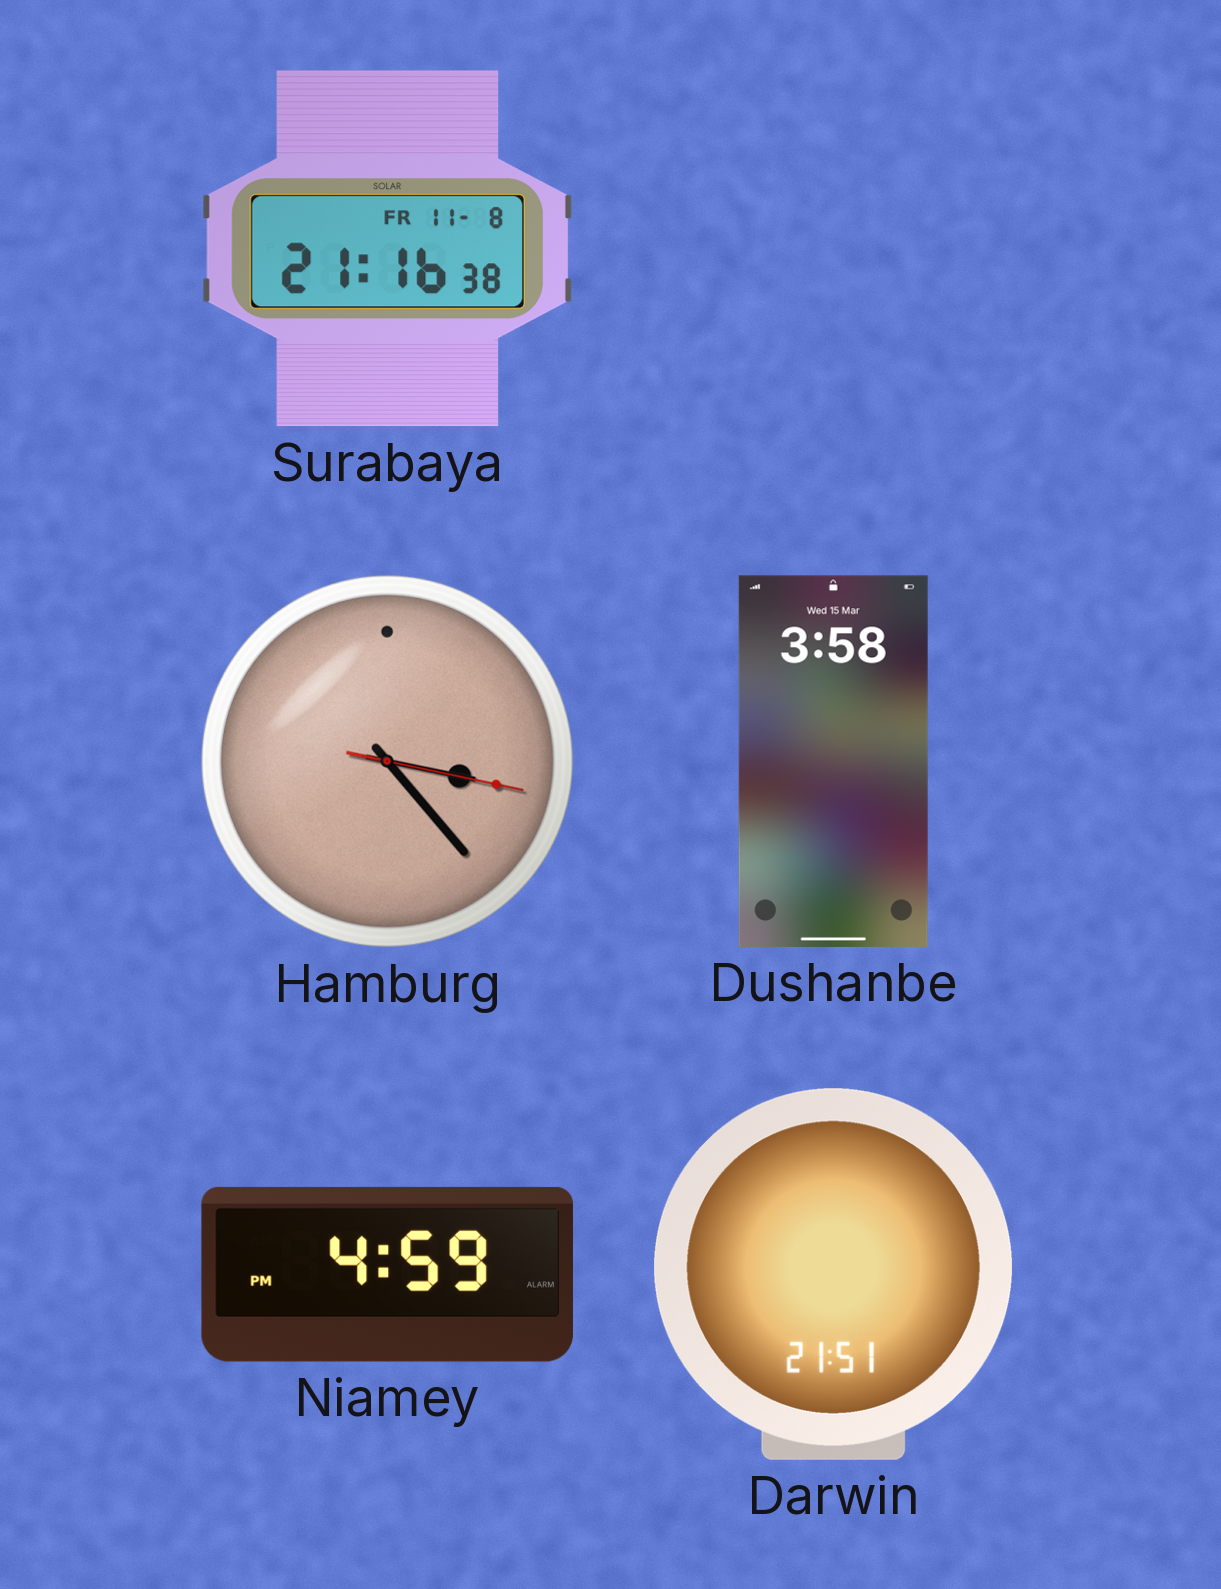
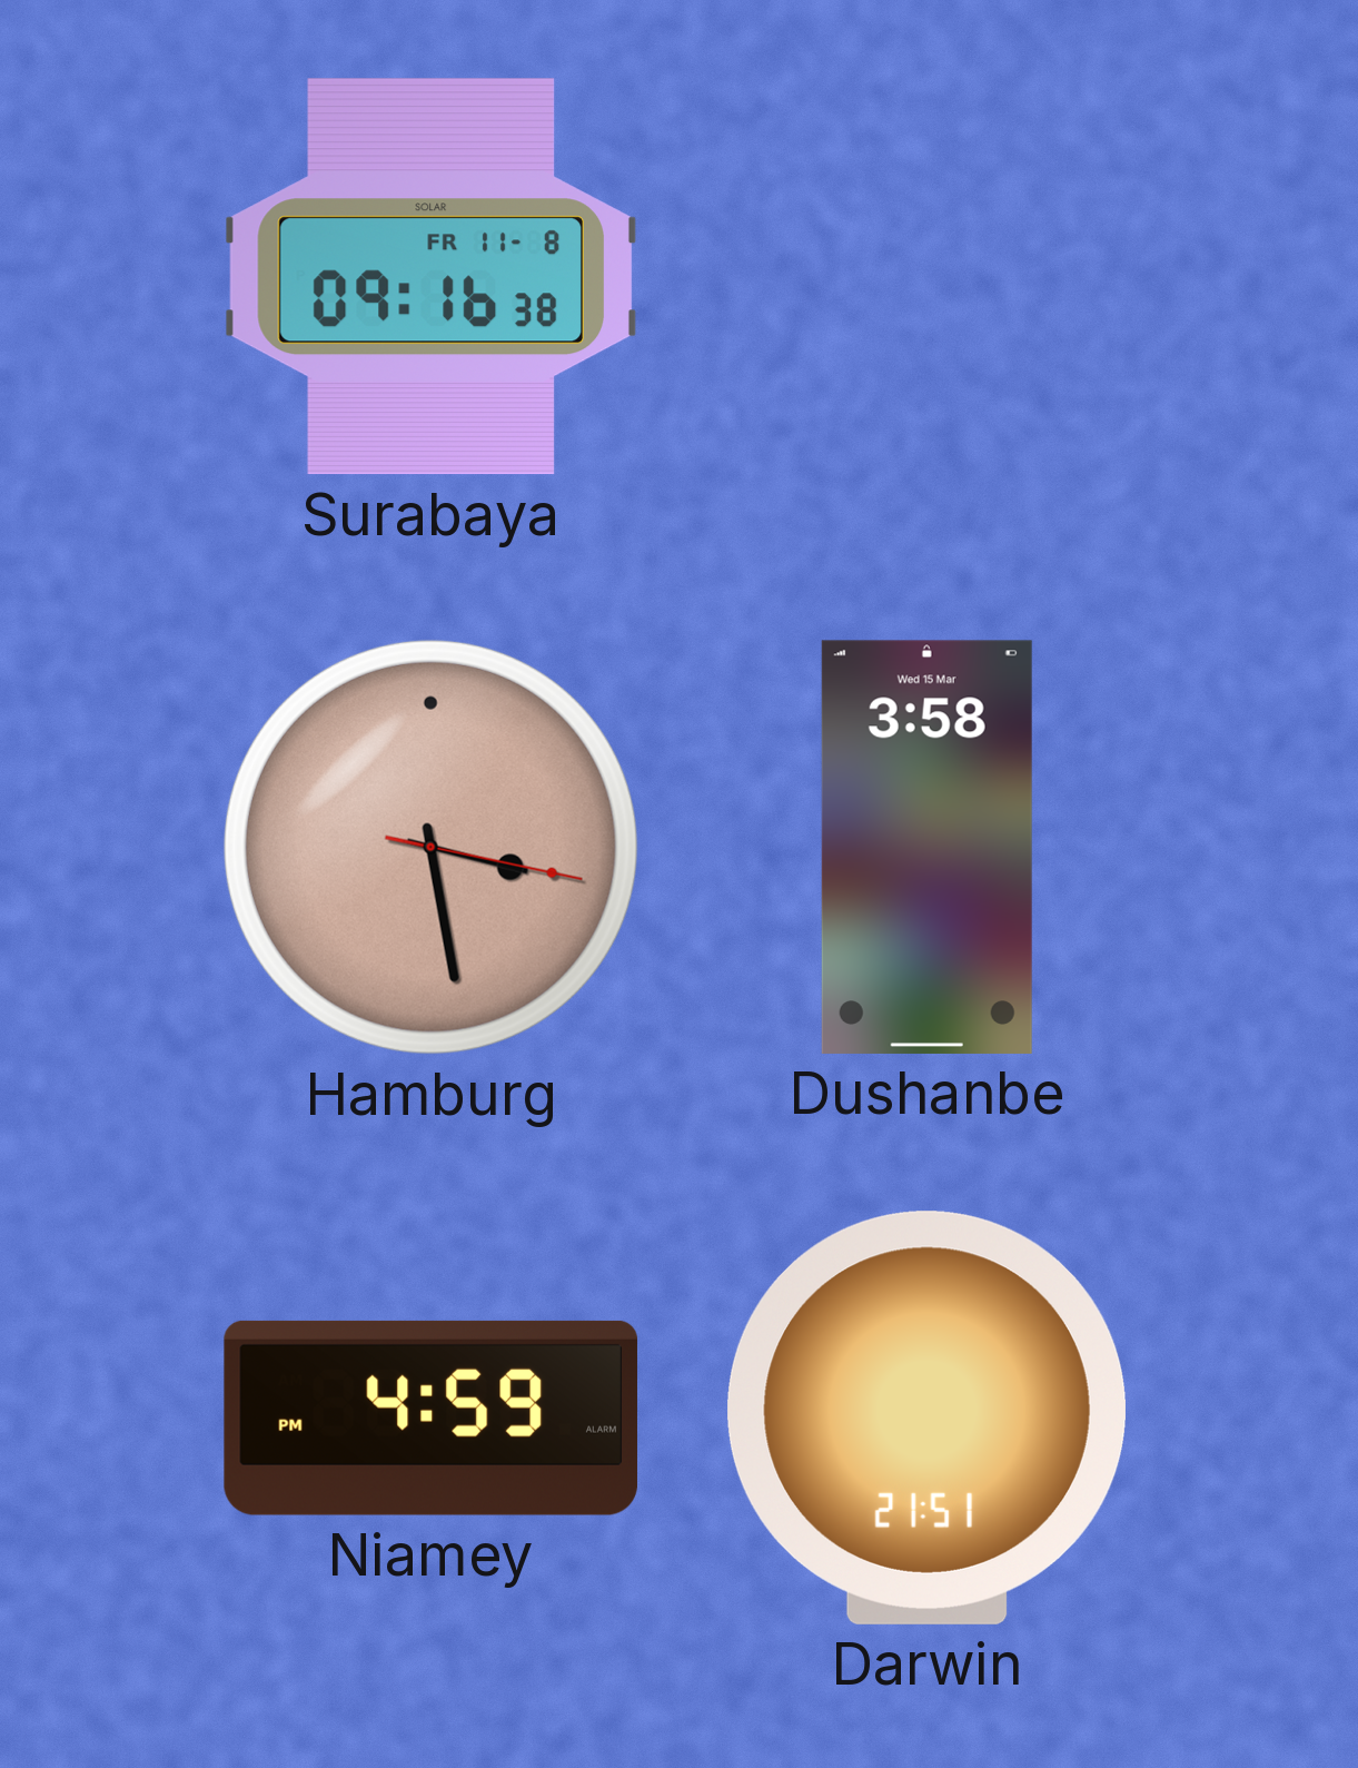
Surabaya: 21:16 -> 09:16 (430, 277)
Hamburg: 3:23 -> 3:28 (430, 847)
